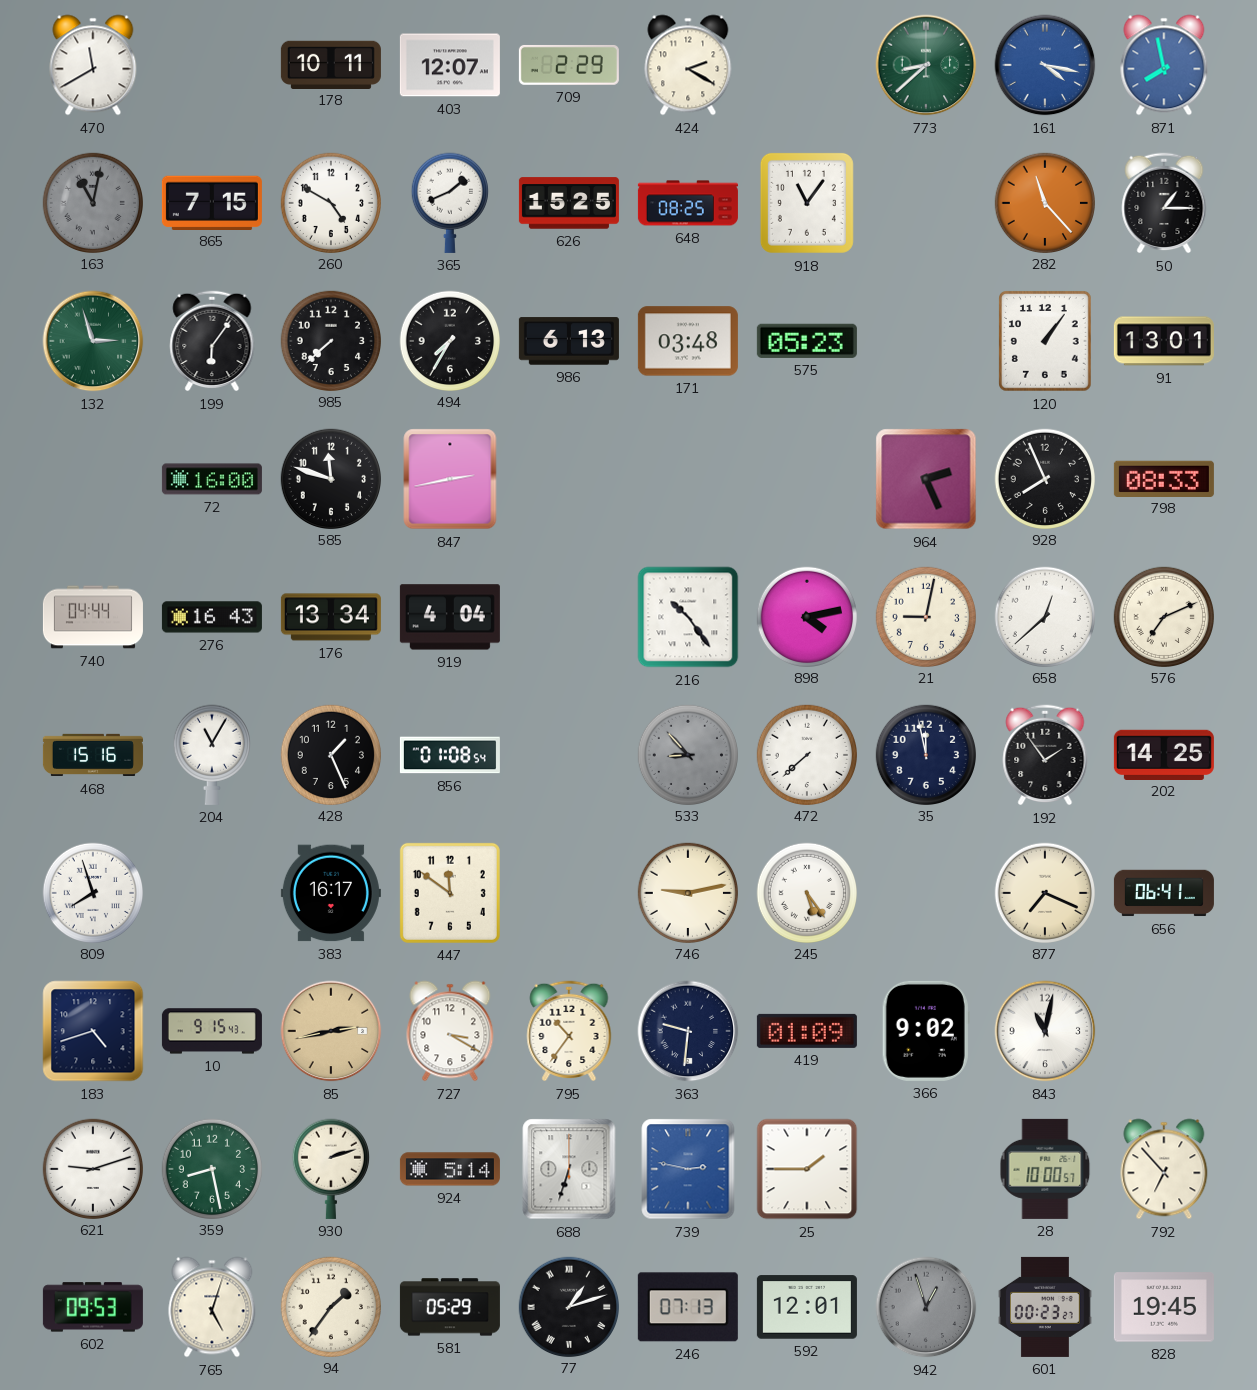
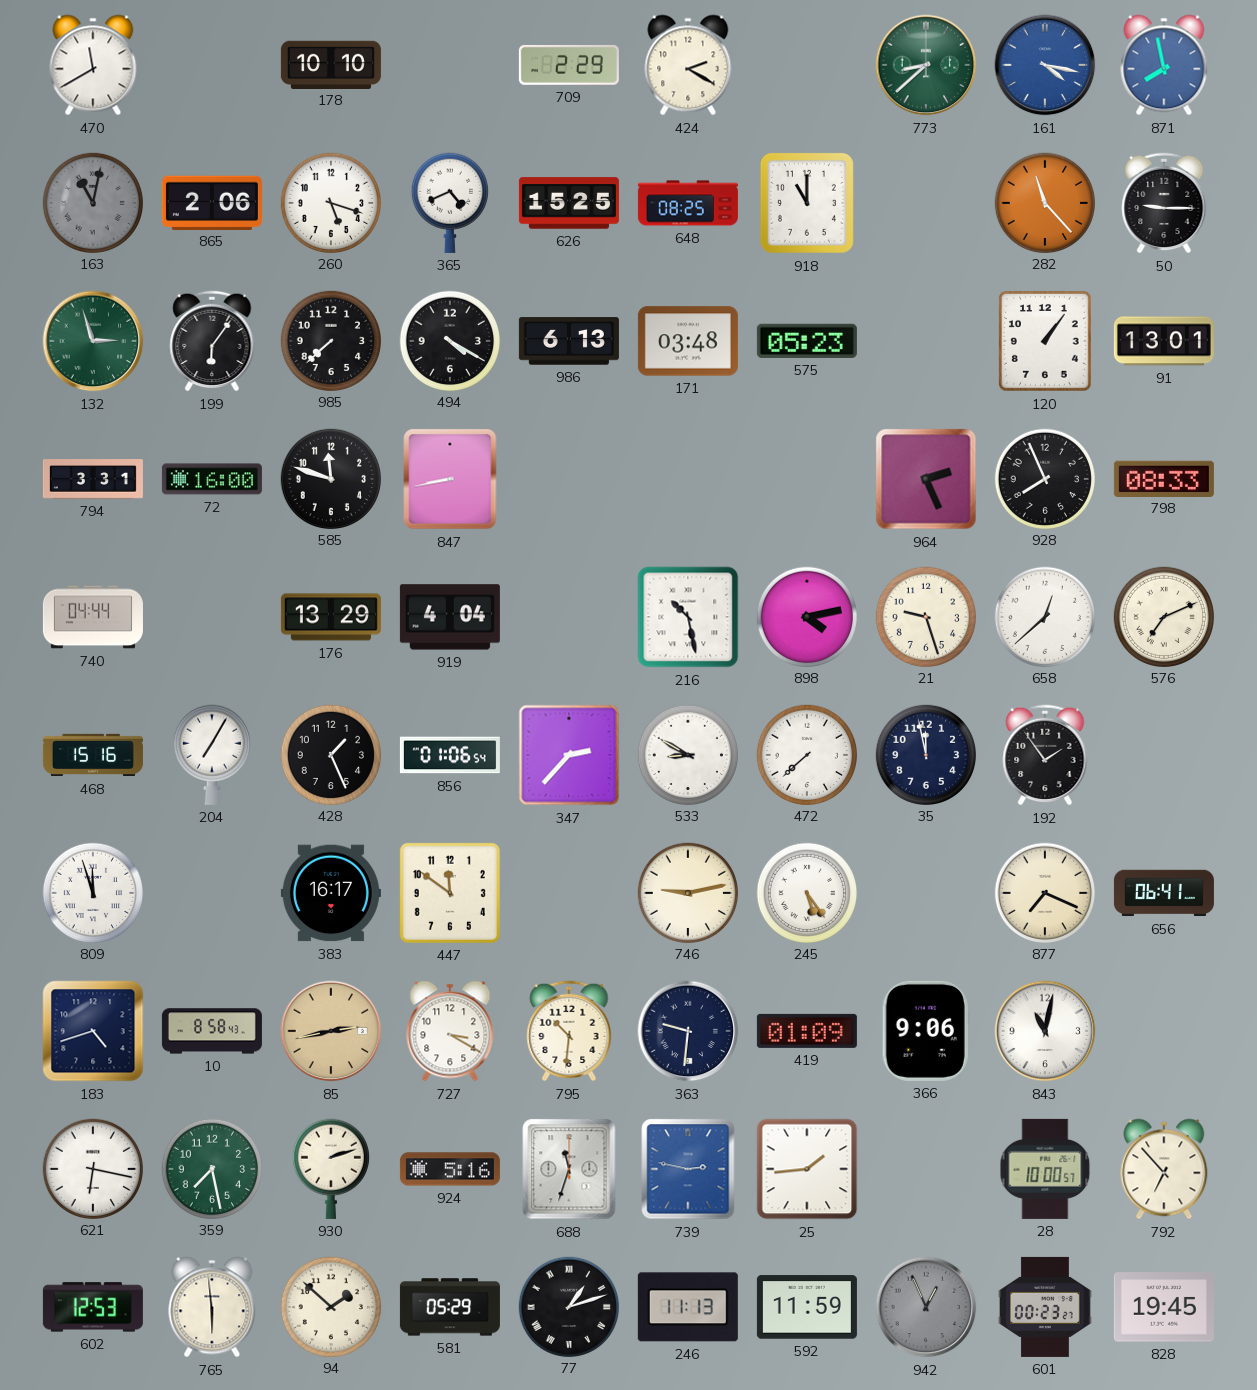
178: 10:11 -> 10:10 (331, 64)
403: 12:07 -> none (450, 65)
865: 7:15 -> 2:06 (212, 202)
260: 4:50 -> 5:18 (330, 202)
365: 1:41 -> 4:41 (450, 203)
918: 11:06 -> 11:00 (807, 203)
50: 1:15 -> 9:15 (1164, 203)
494: 7:35 -> 4:20 (449, 340)
794: none -> 3:31 (93, 479)
847: 2:43 -> 8:43 (450, 479)
276: 16:43 -> none (212, 617)
176: 13:34 -> 13:29 (331, 617)
216: 10:24 -> 10:28 (688, 617)
21: 9:02 -> 9:27 (925, 616)
204: 11:05 -> 7:05 (212, 755)
856: 01:08 -> 01:06 (450, 755)
347: none -> 2:37 (569, 755)
533: 8:53 -> 8:50 (687, 754)
533 dial: grey -> white (687, 754)
202: 14:25 -> none (1164, 754)
809: 7:57 -> 11:57 (92, 892)
10: 9:15 -> 8:58 (212, 1031)
795: 10:36 -> 10:31 (569, 1031)
366: 9:02 -> 9:06 (926, 1031)
621: 9:12 -> 6:17 (92, 1168)
359: 8:28 -> 7:28 (211, 1168)
924: 5:14 -> 5:16 (450, 1169)
688: 6:33 -> 11:33 (569, 1169)
25: 1:45 -> 1:44 (807, 1169)
602: 09:53 -> 12:53 (93, 1307)
765: 5:03 -> 5:59 (212, 1307)
94: 1:36 -> 1:52 (330, 1306)
246: 07:13 -> 11:13 (688, 1307)
592: 12:01 -> 11:59 (807, 1307)
942: 12:57 -> 12:56 (926, 1307)
